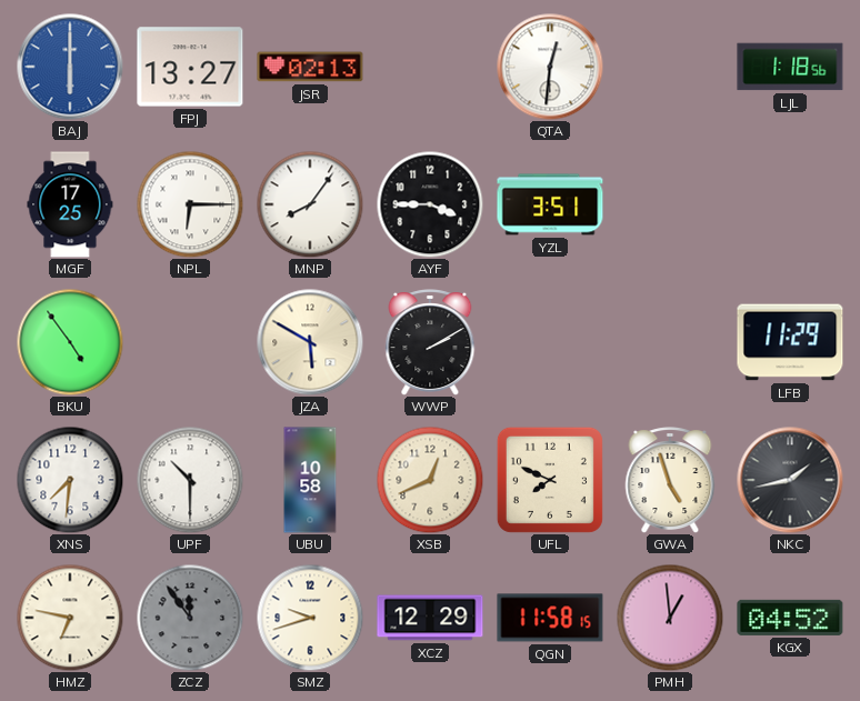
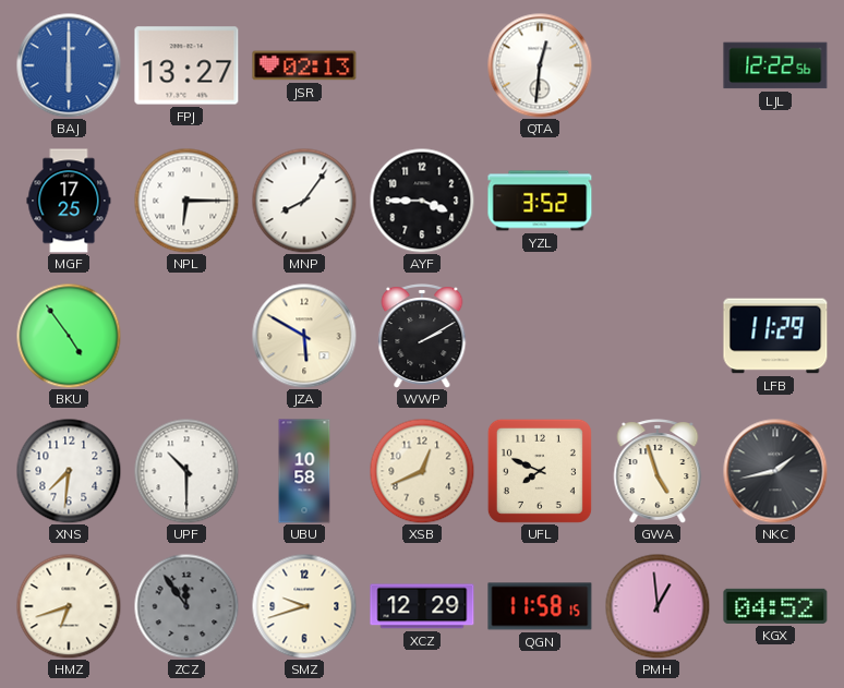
LJL: 1:18 -> 12:22 (775, 65)
YZL: 3:51 -> 3:52 (540, 201)
HMZ: 6:47 -> 6:42 (69, 606)
